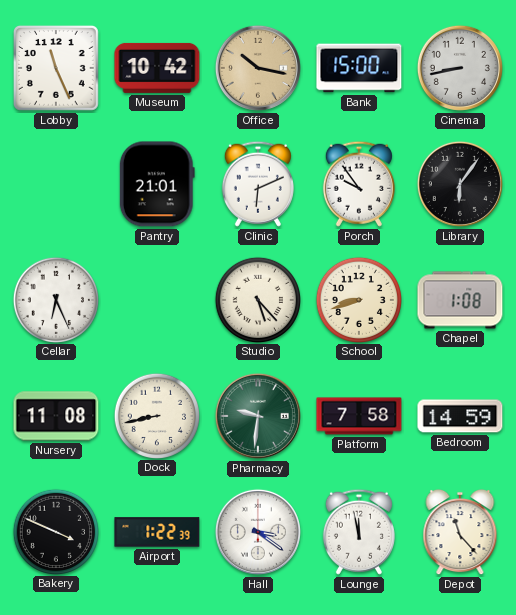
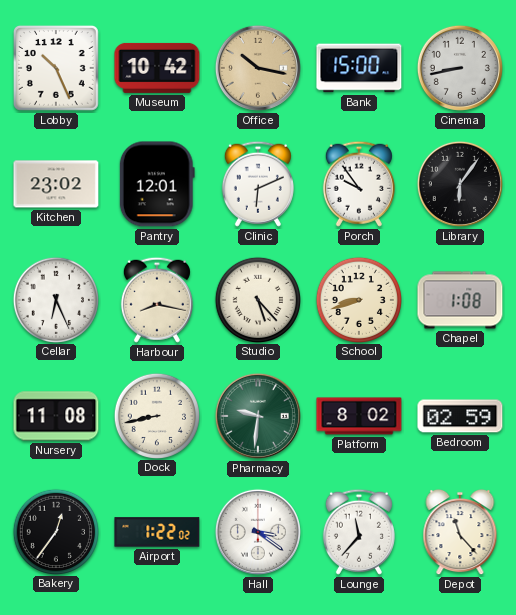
Lobby: 11:26 -> 10:26 (56, 68)
Kitchen: none -> 23:02 (56, 184)
Pantry: 21:01 -> 12:01 (157, 184)
Harbour: none -> 8:17 (157, 300)
Platform: 7:58 -> 8:02 (359, 416)
Bedroom: 14:59 -> 02:59 (460, 416)
Bakery: 3:49 -> 12:36 (55, 531)
Airport: 1:22:39 -> 1:22:02 (157, 532)
Lounge: 11:58 -> 11:37 (359, 532)
